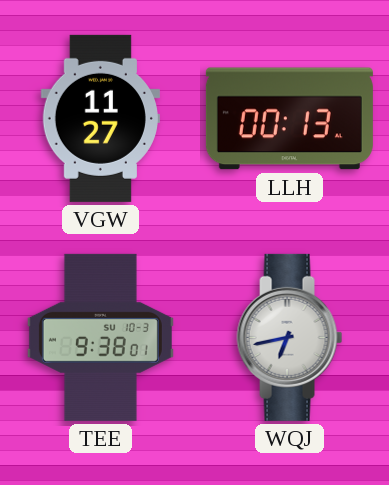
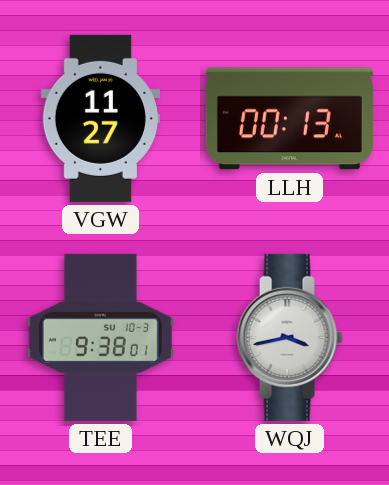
WQJ: 6:43 -> 3:43 (290, 337)
